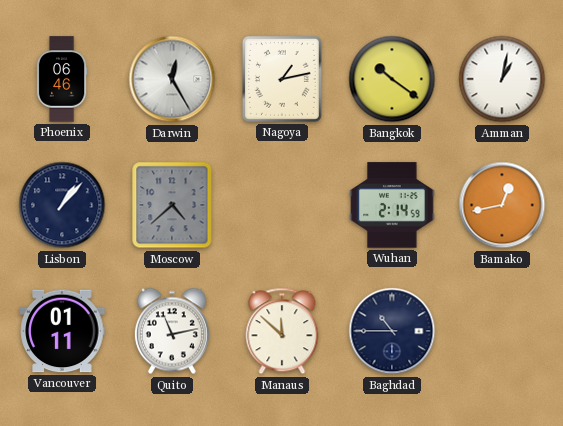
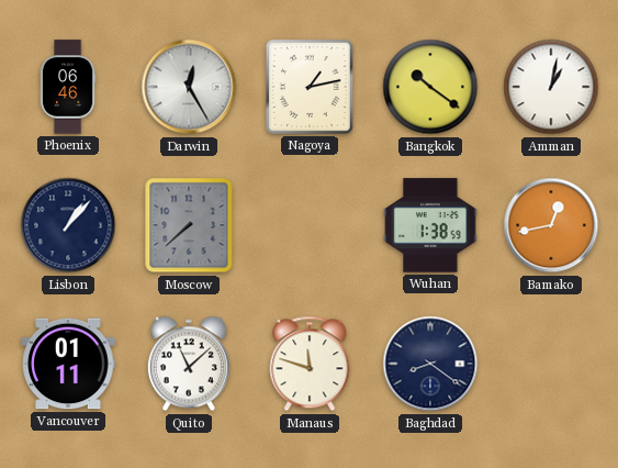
Moscow: 4:38 -> 7:38 (189, 225)
Wuhan: 2:14 -> 1:38 (430, 225)
Quito: 11:13 -> 11:08 (189, 364)
Manaus: 11:52 -> 11:48 (310, 364)
Baghdad: 10:45 -> 8:21 (430, 364)
